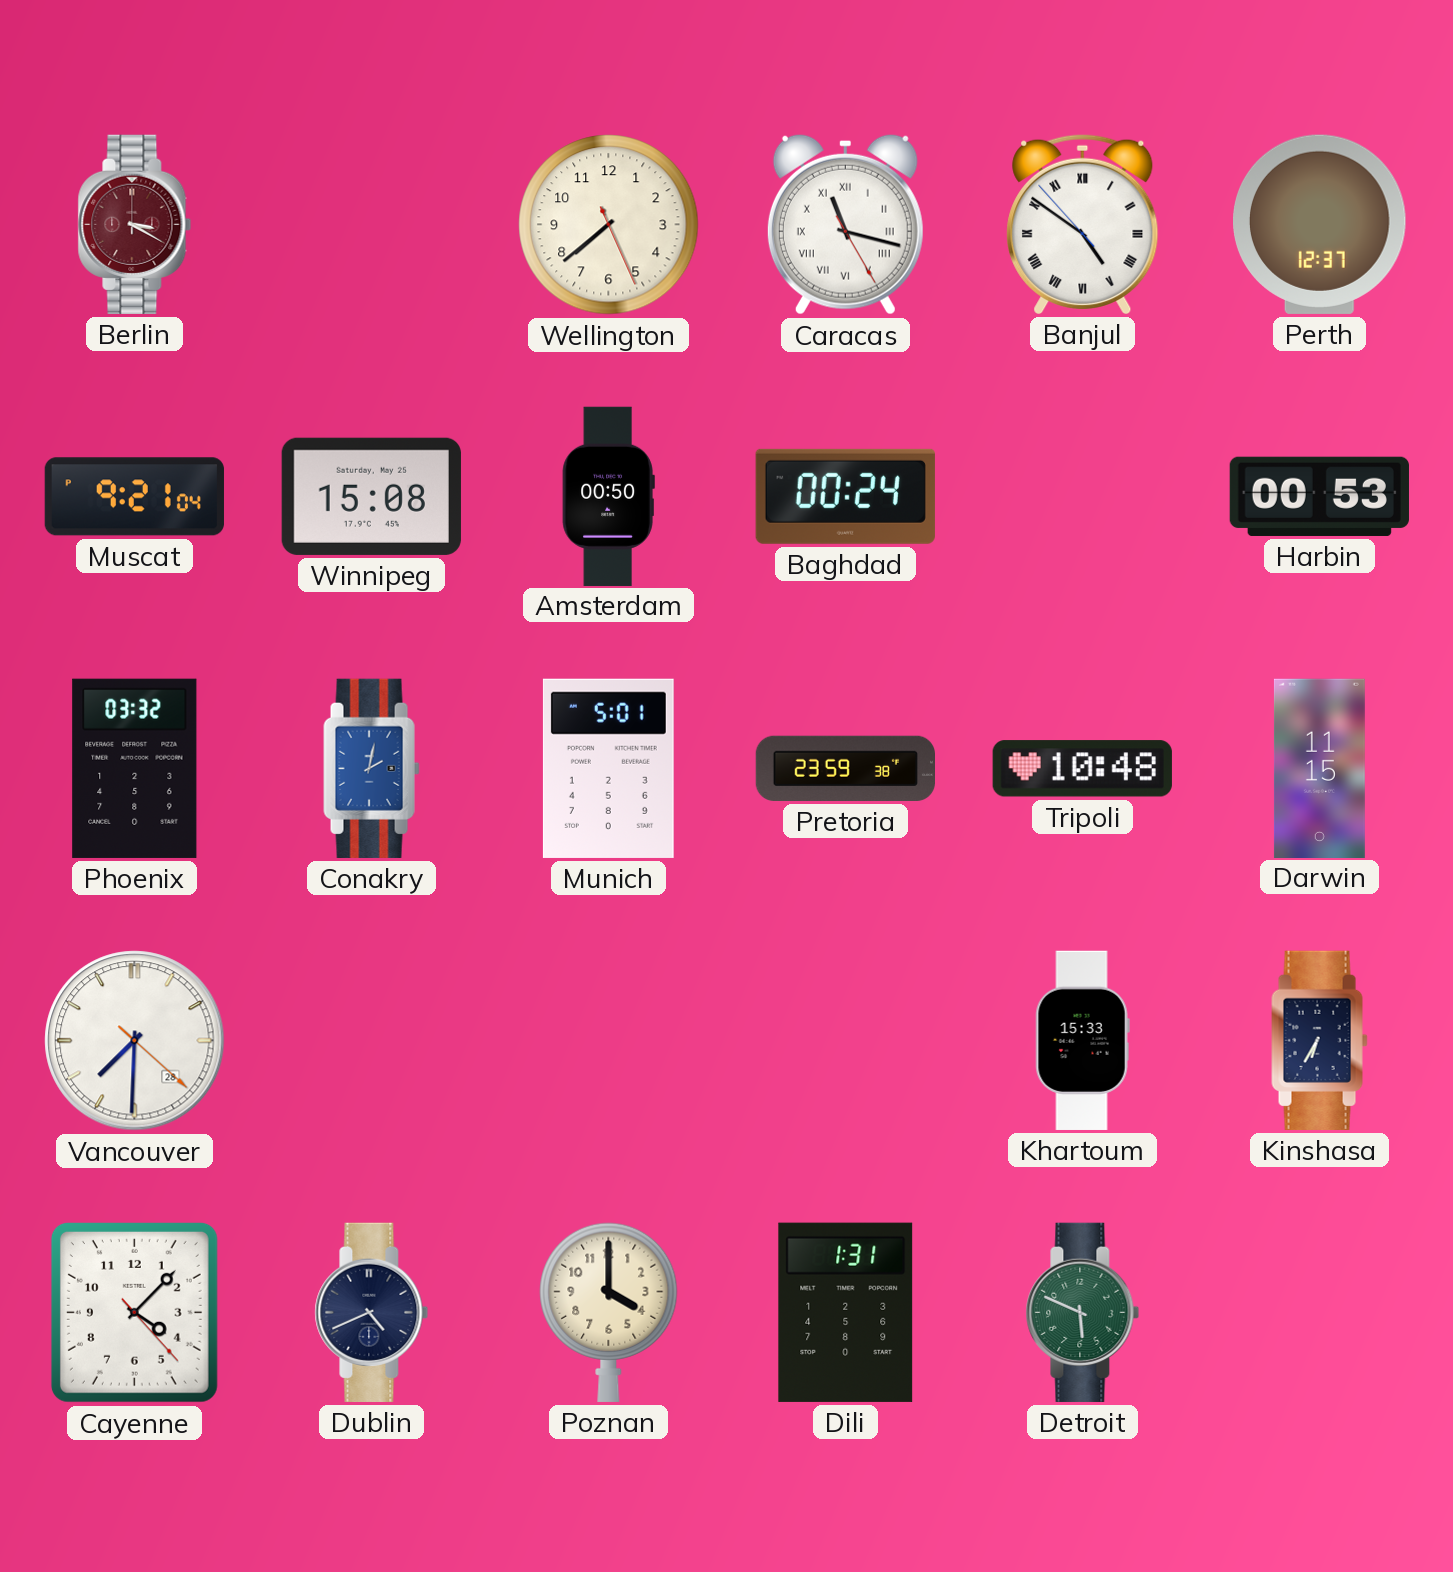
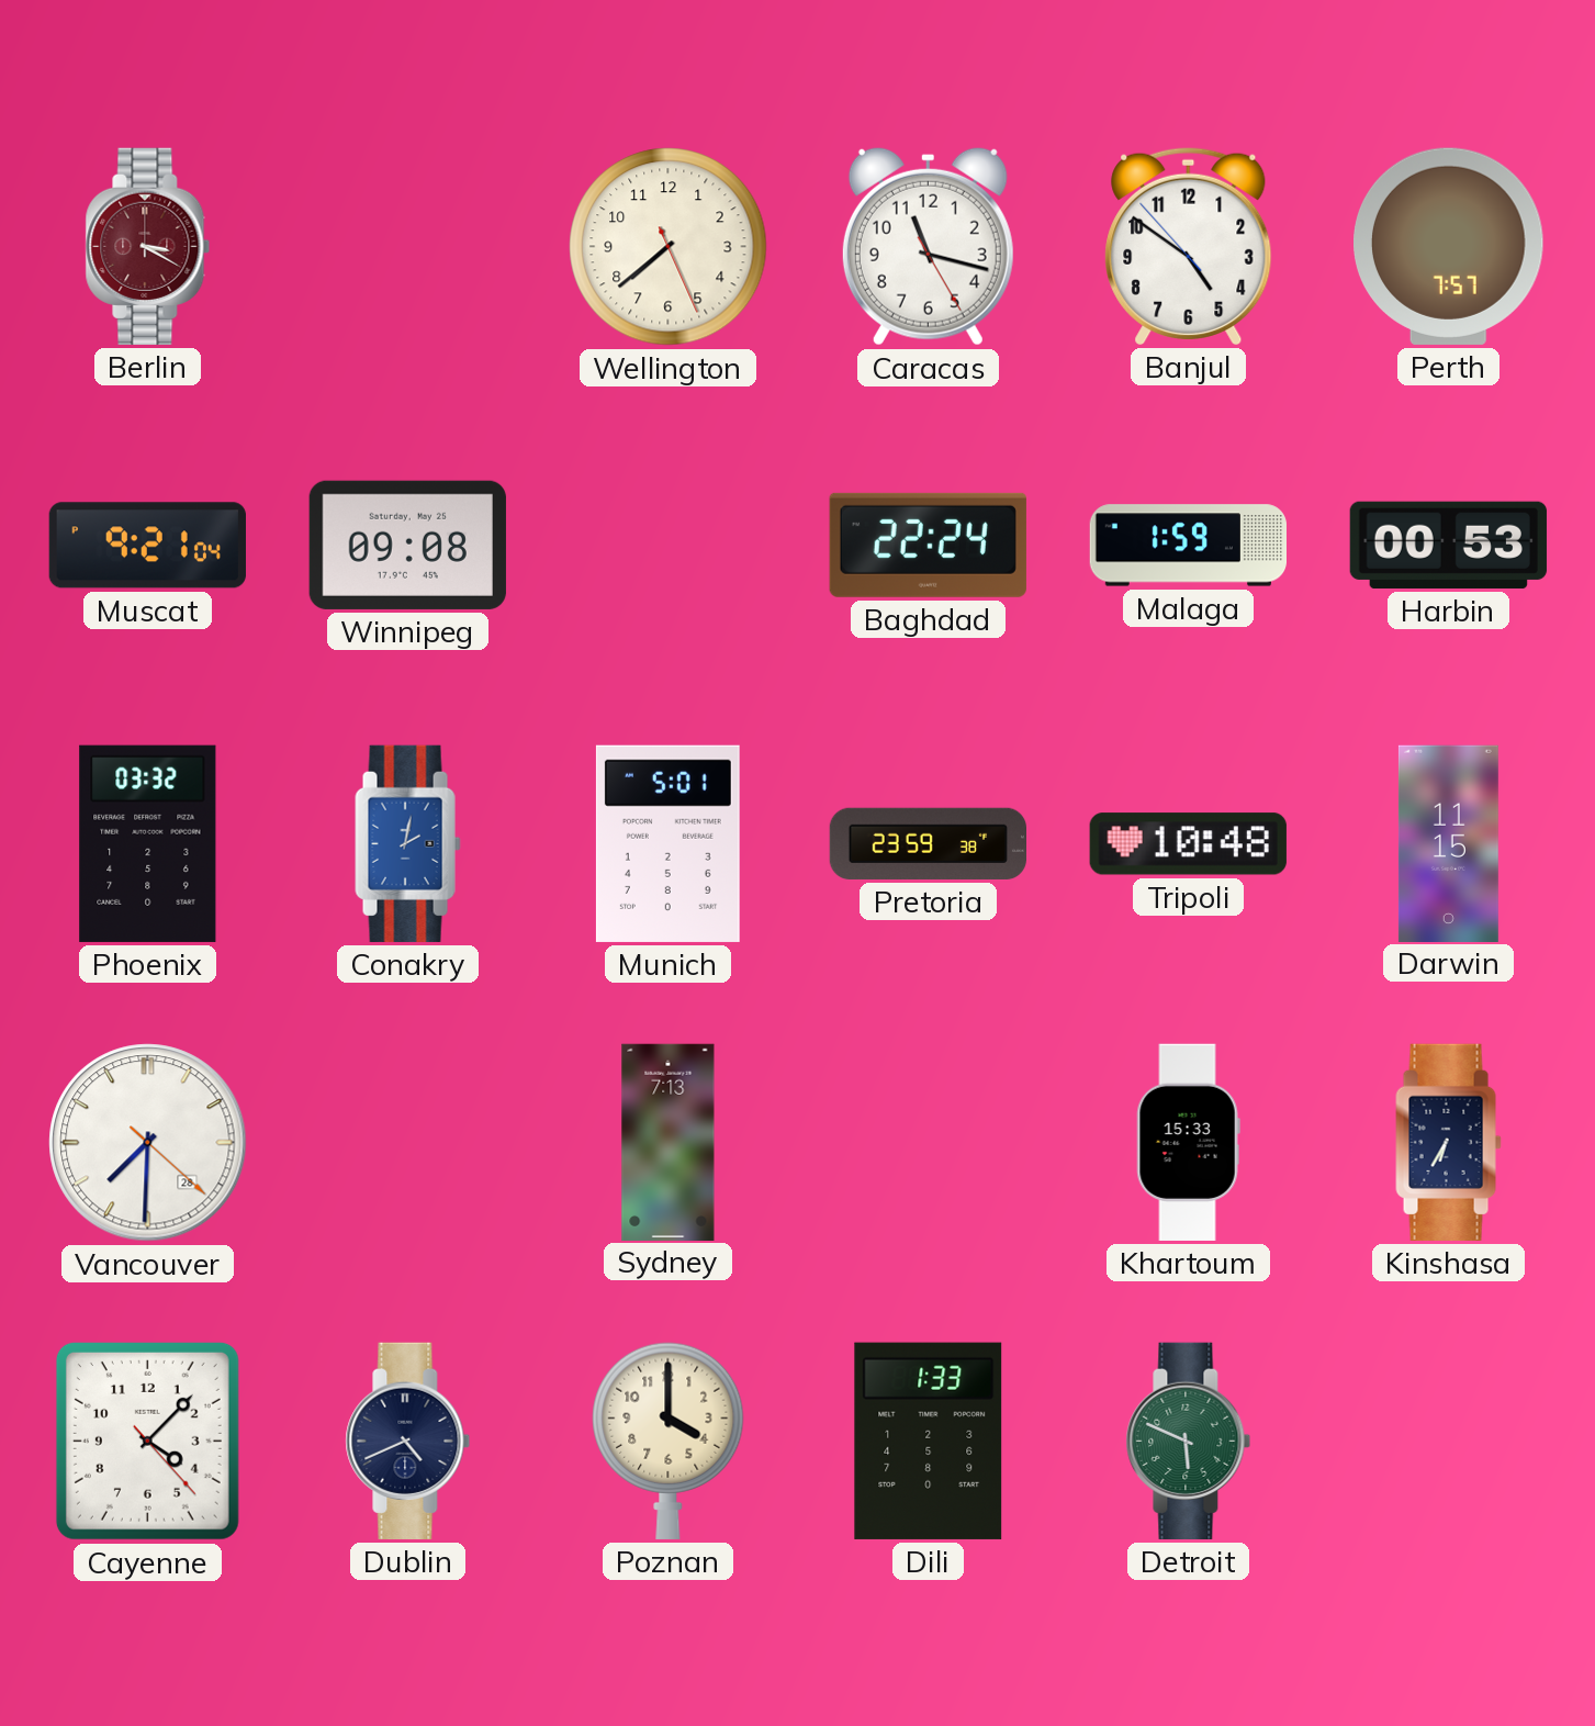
Caracas numerals: Roman -> Arabic (928, 246)
Banjul numerals: Roman -> Arabic (1189, 246)
Perth: 12:37 -> 7:57 (1449, 246)
Winnipeg: 15:08 -> 09:08 (407, 545)
Amsterdam: 00:50 -> none (608, 496)
Baghdad: 00:24 -> 22:24 (928, 545)
Malaga: none -> 1:59 (1188, 546)
Sydney: none -> 7:13 (669, 1142)
Dili: 1:31 -> 1:33 (929, 1441)
